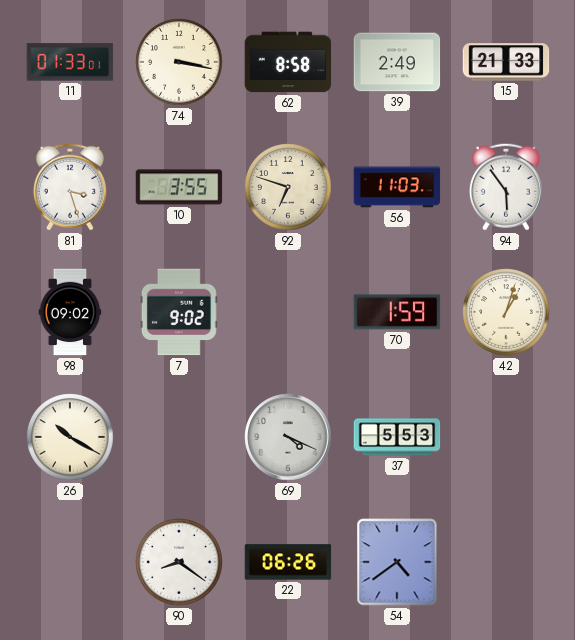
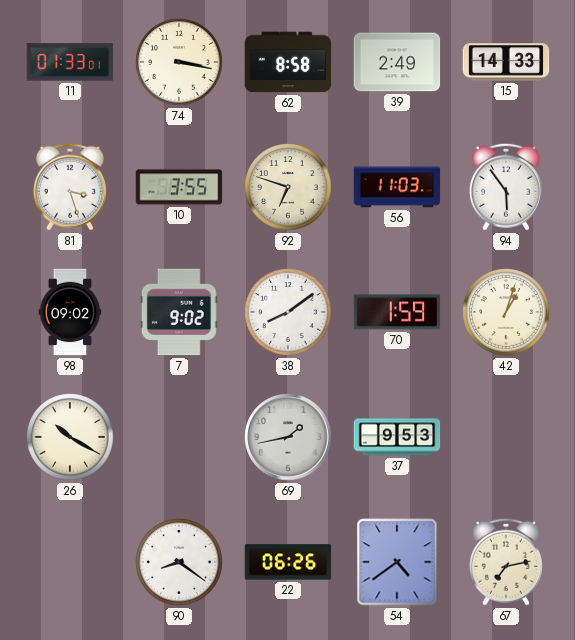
15: 21:33 -> 14:33 (506, 62)
38: none -> 8:09 (288, 312)
69: 4:19 -> 1:43 (288, 437)
37: 5:53 -> 9:53 (397, 437)
67: none -> 7:13 (506, 562)
